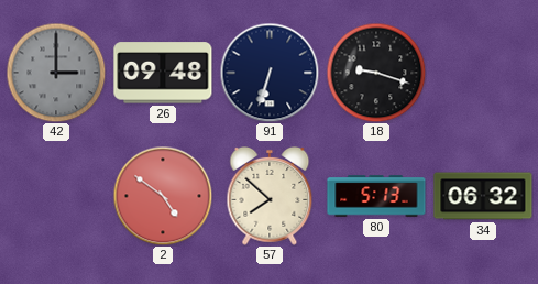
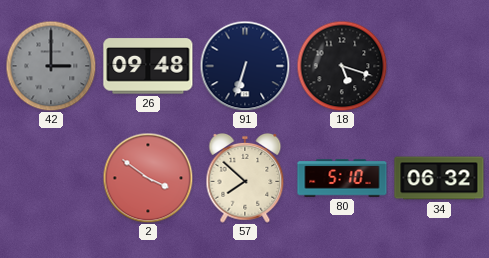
18: 9:18 -> 5:18 (342, 66)
2: 4:51 -> 3:51 (148, 178)
80: 5:13 -> 5:10 (342, 178)
